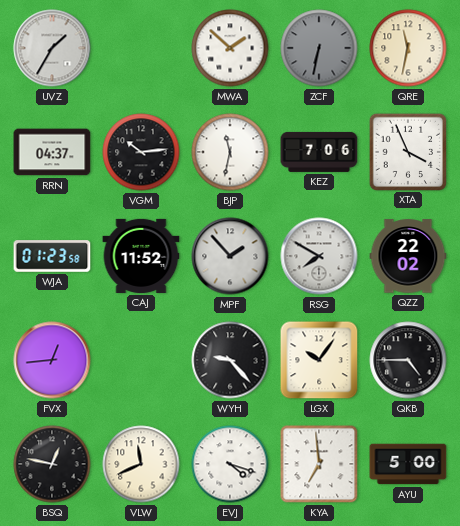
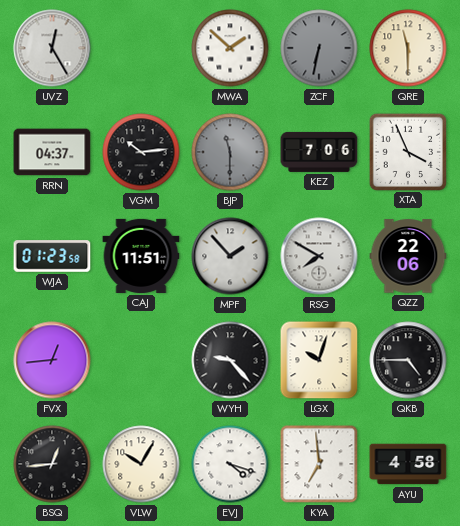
UVZ: 1:35 -> 12:25 (52, 48)
QRE: 11:32 -> 11:30 (408, 48)
BJP: 11:32 -> 11:30 (230, 152)
BJP dial: white -> grey (230, 152)
CAJ: 11:52 -> 11:51 (141, 256)
QZZ: 22:02 -> 22:06 (408, 256)
LGX: 10:06 -> 10:03 (319, 360)
BSQ: 12:47 -> 12:44 (52, 464)
VLW: 11:41 -> 10:05 (141, 464)
AYU: 5:00 -> 4:58 (408, 464)
